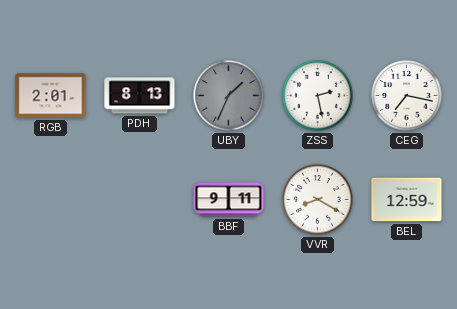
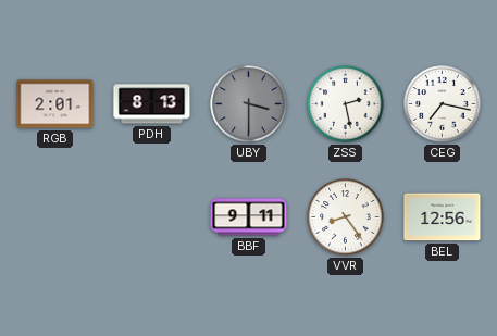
UBY: 1:34 -> 3:30 (249, 104)
VVR: 8:20 -> 8:24 (346, 217)
BEL: 12:59 -> 12:56 (443, 217)
